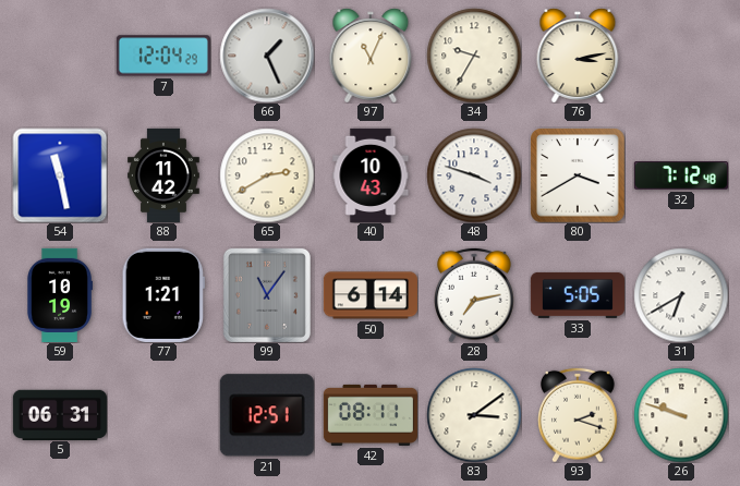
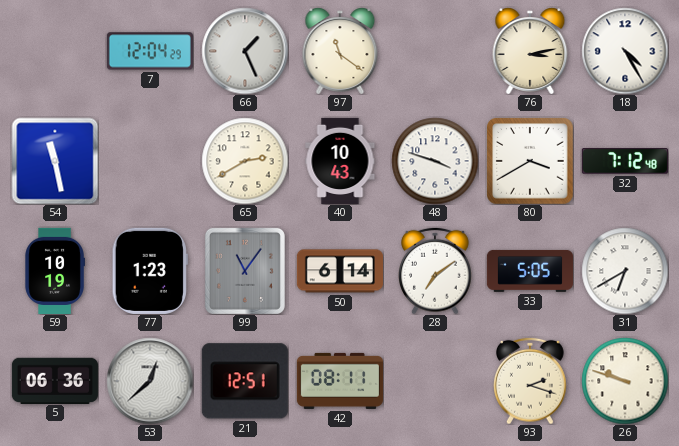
97: 11:04 -> 11:21 (340, 51)
34: 9:35 -> none (474, 56)
18: none -> 4:25 (625, 51)
88: 11:42 -> none (165, 175)
77: 1:21 -> 1:23 (150, 271)
28: 7:13 -> 7:09 (436, 271)
5: 06:31 -> 06:36 (55, 380)
53: none -> 12:38 (150, 381)
83: 3:09 -> none (474, 415)
